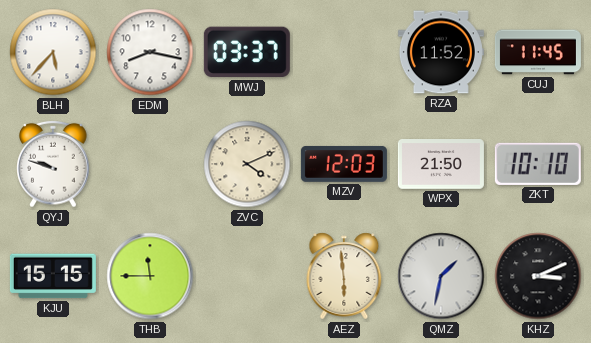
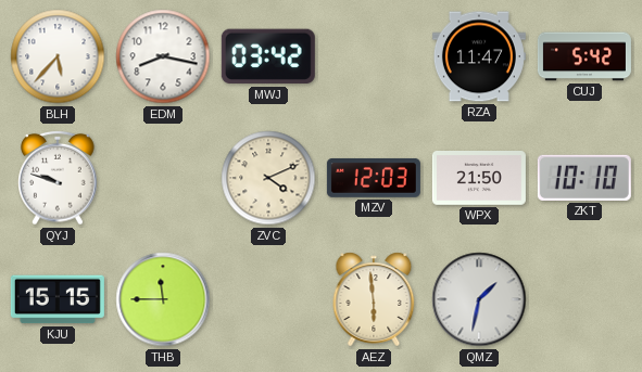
MWJ: 03:37 -> 03:42 (268, 56)
RZA: 11:52 -> 11:47 (479, 56)
CUJ: 11:45 -> 5:42 (584, 56)
KHZ: 3:11 -> none (538, 276)
